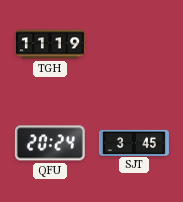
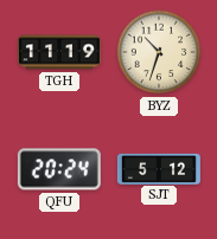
BYZ: none -> 10:33 (159, 52)
SJT: 3:45 -> 5:12 (159, 168)
